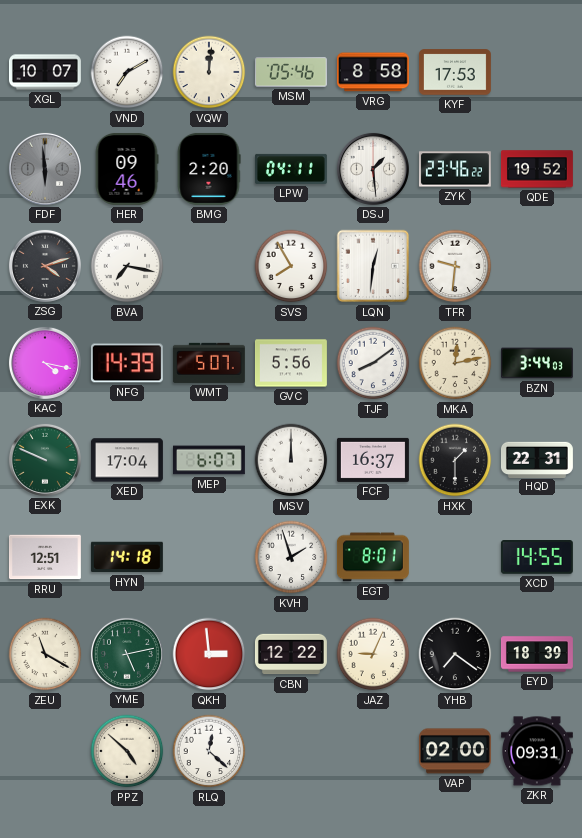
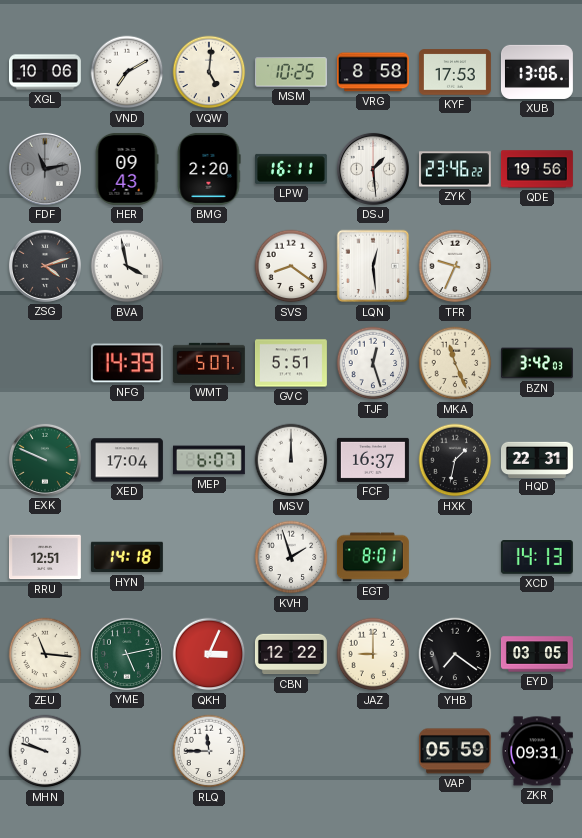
XGL: 10:07 -> 10:06 (45, 72)
VQW: 12:01 -> 5:01 (209, 72)
MSM: 05:46 -> 10:25 (291, 72)
XUB: none -> 13:06 (537, 72)
FDF: 5:59 -> 11:13 (45, 169)
HER: 09:46 -> 09:43 (127, 169)
LPW: 04:11 -> 16:11 (291, 169)
QDE: 19:52 -> 19:56 (537, 169)
BVA: 7:17 -> 3:58 (127, 266)
SVS: 7:55 -> 8:21 (291, 266)
LQN: 12:31 -> 12:29 (373, 266)
TFR: 9:31 -> 9:34 (455, 266)
KAC: 4:17 -> none (45, 363)
GVC: 5:56 -> 5:51 (291, 363)
TJF: 8:09 -> 12:27 (373, 363)
MKA: 12:13 -> 11:26 (455, 363)
BZN: 3:44 -> 3:42 (537, 363)
HXK: 1:30 -> 1:32 (455, 460)
XCD: 14:55 -> 14:13 (537, 558)
ZEU: 11:20 -> 11:16 (45, 654)
QKH: 2:59 -> 3:04 (209, 654)
JAZ: 9:04 -> 9:00 (373, 654)
EYD: 18:39 -> 03:05 (538, 654)
MHN: none -> 9:48 (45, 751)
PPZ: 4:52 -> none (127, 751)
RLQ: 12:22 -> 11:45 (209, 751)
VAP: 02:00 -> 05:59 (455, 751)
